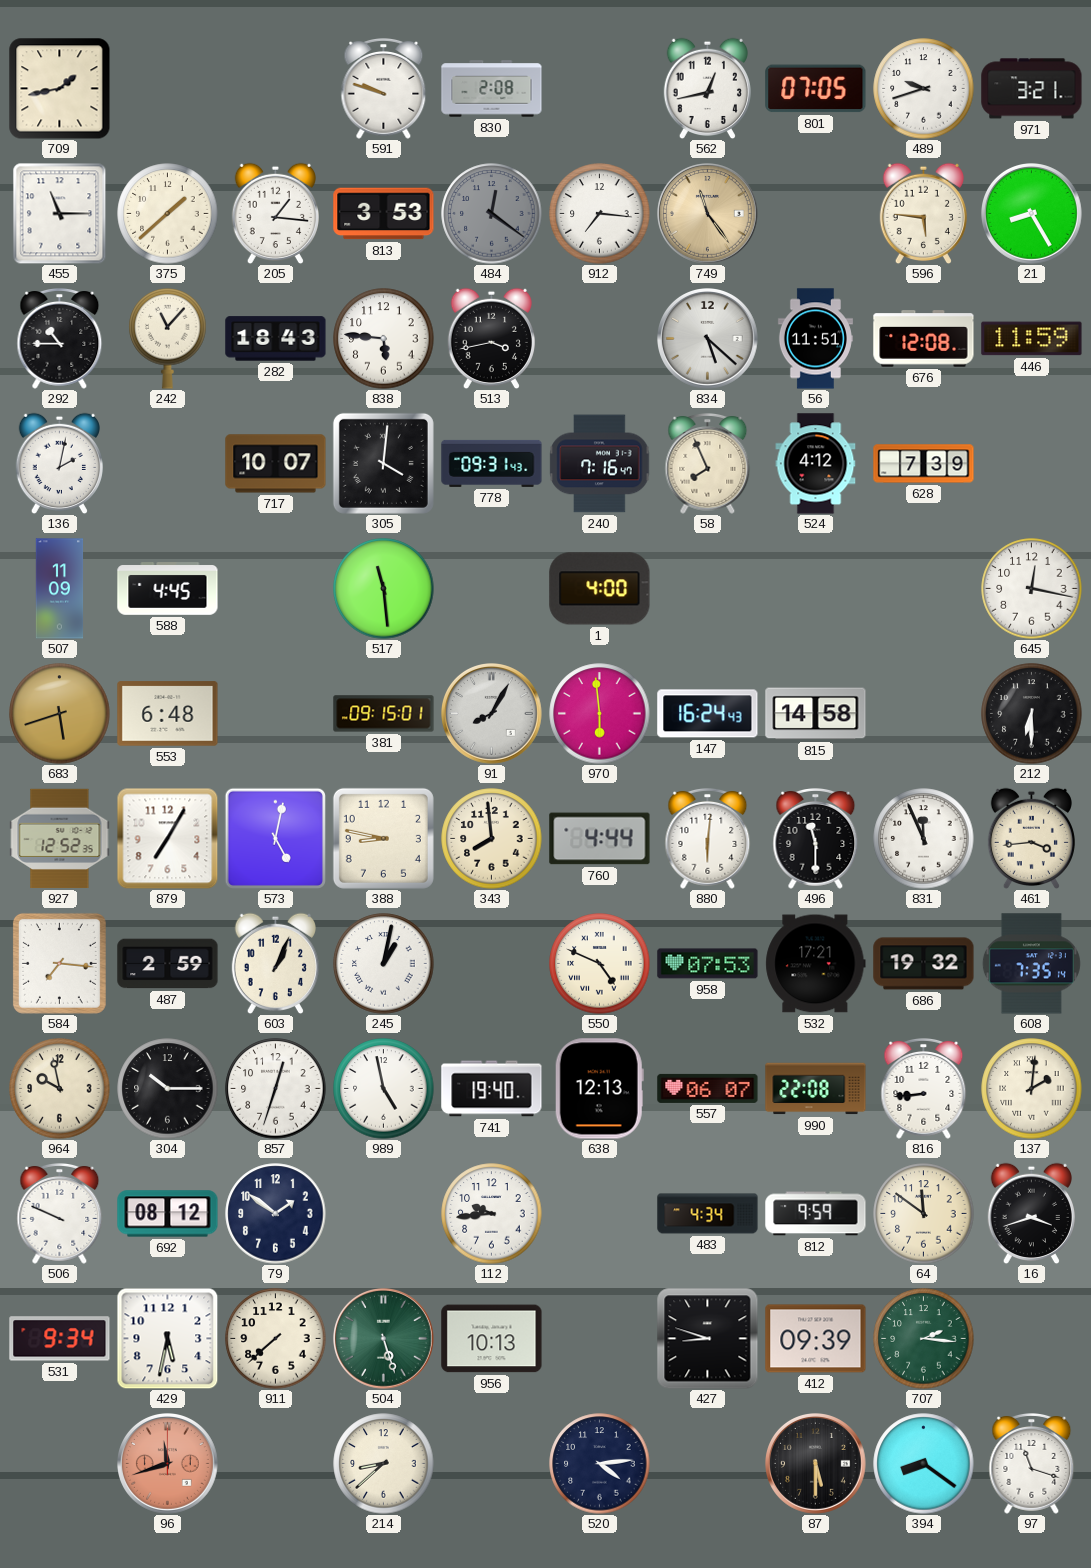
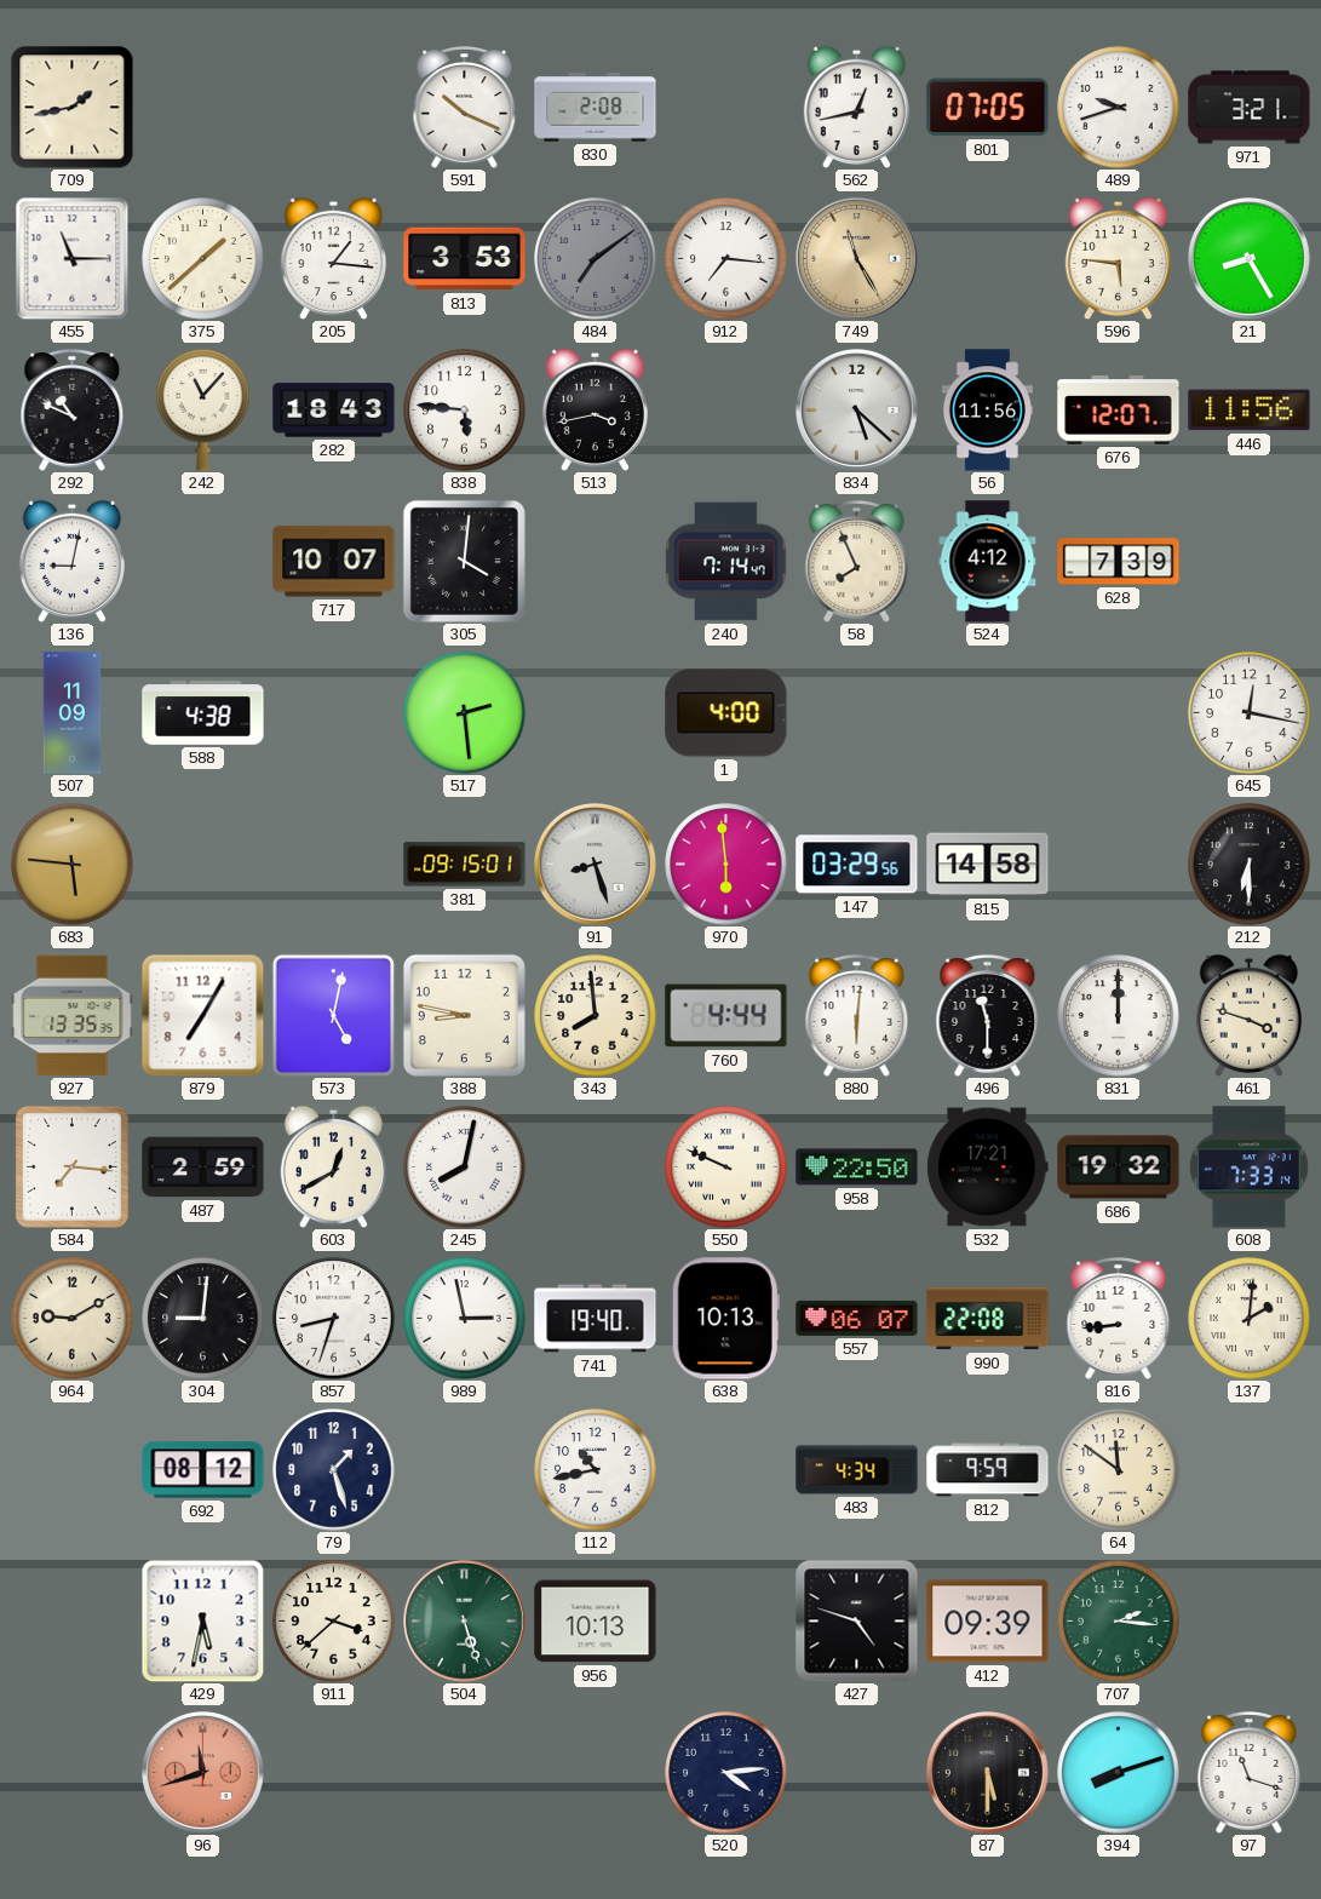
591: 9:48 -> 10:19 (465, 108)
484: 12:21 -> 7:09 (596, 259)
749: 11:24 -> 11:25 (857, 259)
292: 10:45 -> 10:49 (73, 411)
56: 11:51 -> 11:56 (987, 411)
676: 12:08 -> 12:07 (1119, 411)
446: 11:59 -> 11:56 (1250, 411)
136: 2:02 -> 9:02 (71, 561)
778: 09:31 -> none (492, 463)
240: 7:16 -> 7:14 (726, 562)
588: 4:45 -> 4:38 (203, 713)
517: 11:29 -> 2:29 (465, 713)
683: 5:42 -> 5:46 (73, 865)
553: 6:48 -> none (168, 714)
91: 8:05 -> 8:27 (596, 865)
147: 16:24 -> 03:29 (857, 865)
927: 12:52 -> 13:35 (73, 1016)
831: 11:56 -> 12:00 (1119, 1016)
461: 3:44 -> 3:48 (1248, 1015)
603: 1:04 -> 12:40 (333, 1166)
245: 1:02 -> 8:02 (465, 1167)
550: 4:49 -> 9:49 (726, 1167)
958: 07:53 -> 22:50 (857, 1167)
608: 7:35 -> 7:33 (1248, 1167)
964: 9:58 -> 9:10 (73, 1319)
304: 10:15 -> 9:01 (203, 1319)
857: 12:33 -> 8:33 (334, 1319)
989: 4:58 -> 2:58 (465, 1319)
638: 12:13 -> 10:13 (725, 1319)
506: 9:49 -> none (60, 1214)
79: 1:51 -> 1:27 (334, 1470)
112: 9:44 -> 10:43 (596, 1470)
16: 3:42 -> none (1031, 1213)
531: 9:34 -> none (60, 1339)
911: 7:38 -> 3:38 (334, 1622)
427: 8:48 -> 4:48 (856, 1620)
214: 8:38 -> none (384, 1464)
394: 8:21 -> 8:12 (1119, 1773)
